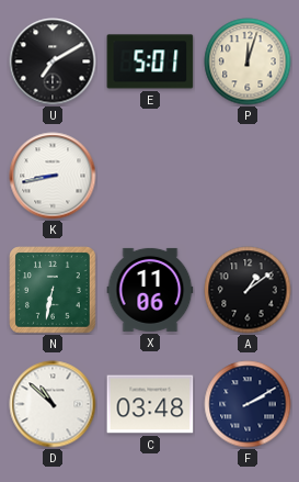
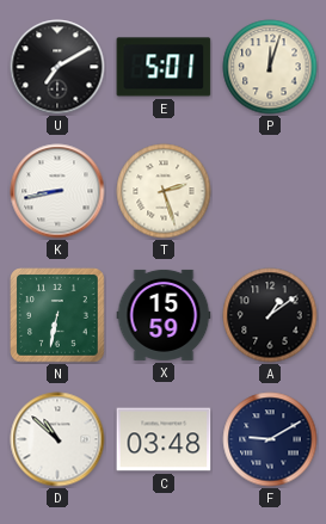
T: none -> 2:27 (164, 191)
X: 11:06 -> 15:59 (164, 315)
F: 2:10 -> 9:10 (270, 439)
